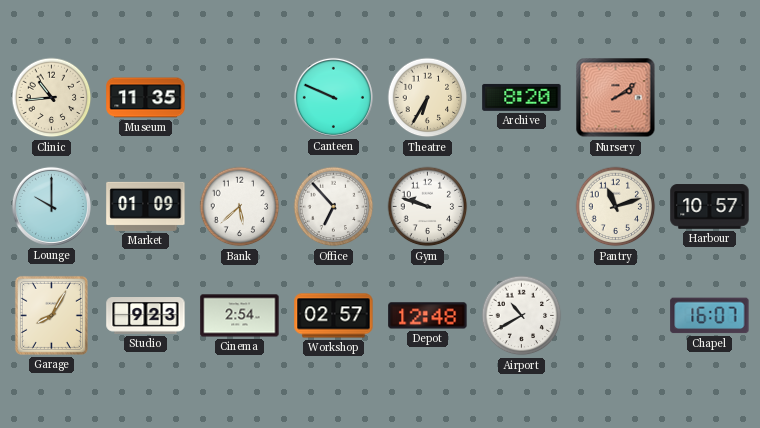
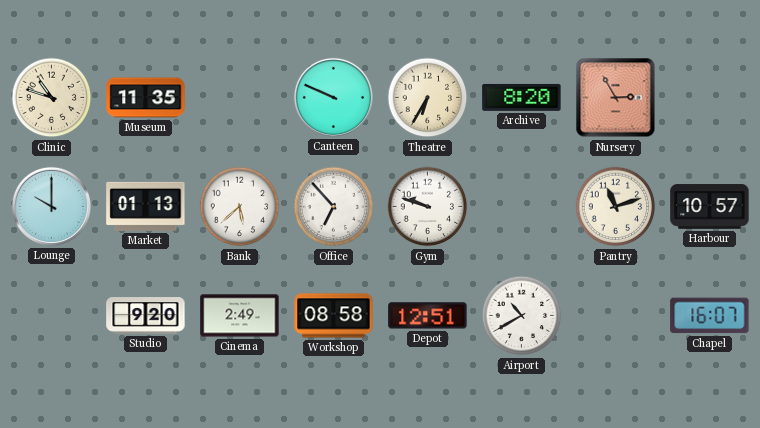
Clinic: 10:44 -> 10:48 (52, 98)
Nursery: 2:09 -> 2:55 (616, 98)
Market: 01:09 -> 01:13 (146, 206)
Garage: 8:05 -> none (51, 315)
Studio: 9:23 -> 9:20 (146, 316)
Cinema: 2:54 -> 2:49 (240, 316)
Workshop: 02:57 -> 08:58 (334, 316)
Depot: 12:48 -> 12:51 (428, 316)
